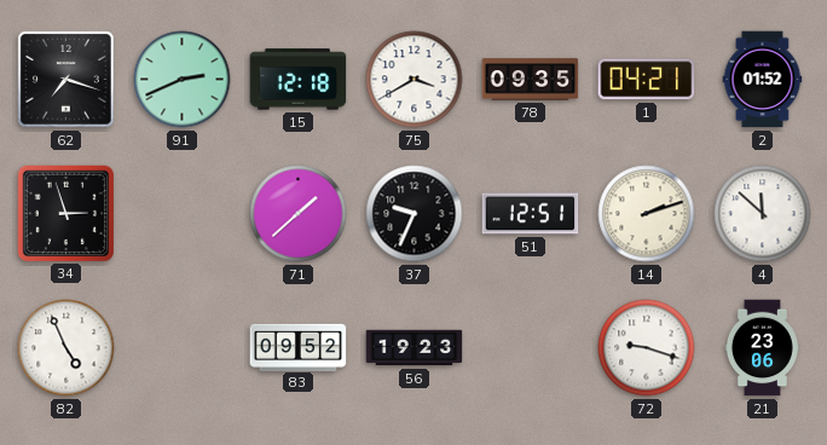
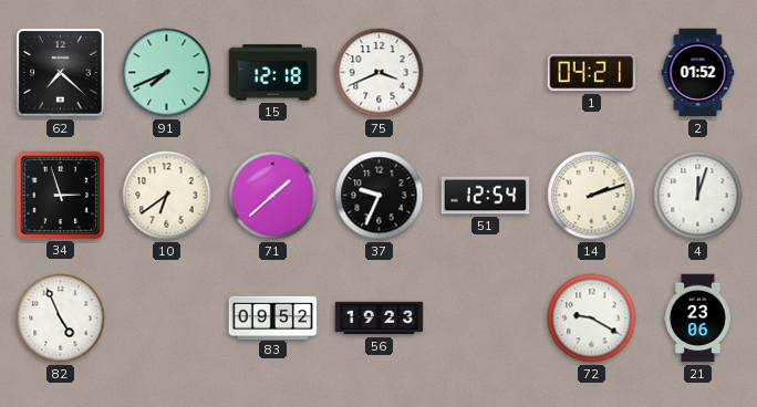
62: 7:18 -> 7:22 (61, 73)
91: 2:41 -> 7:41 (167, 73)
75: 3:40 -> 3:41 (380, 73)
78: 09:35 -> none (531, 80)
10: none -> 6:39 (167, 196)
51: 12:51 -> 12:54 (486, 196)
4: 11:52 -> 12:03 (698, 196)
72: 9:18 -> 9:20 (592, 319)
